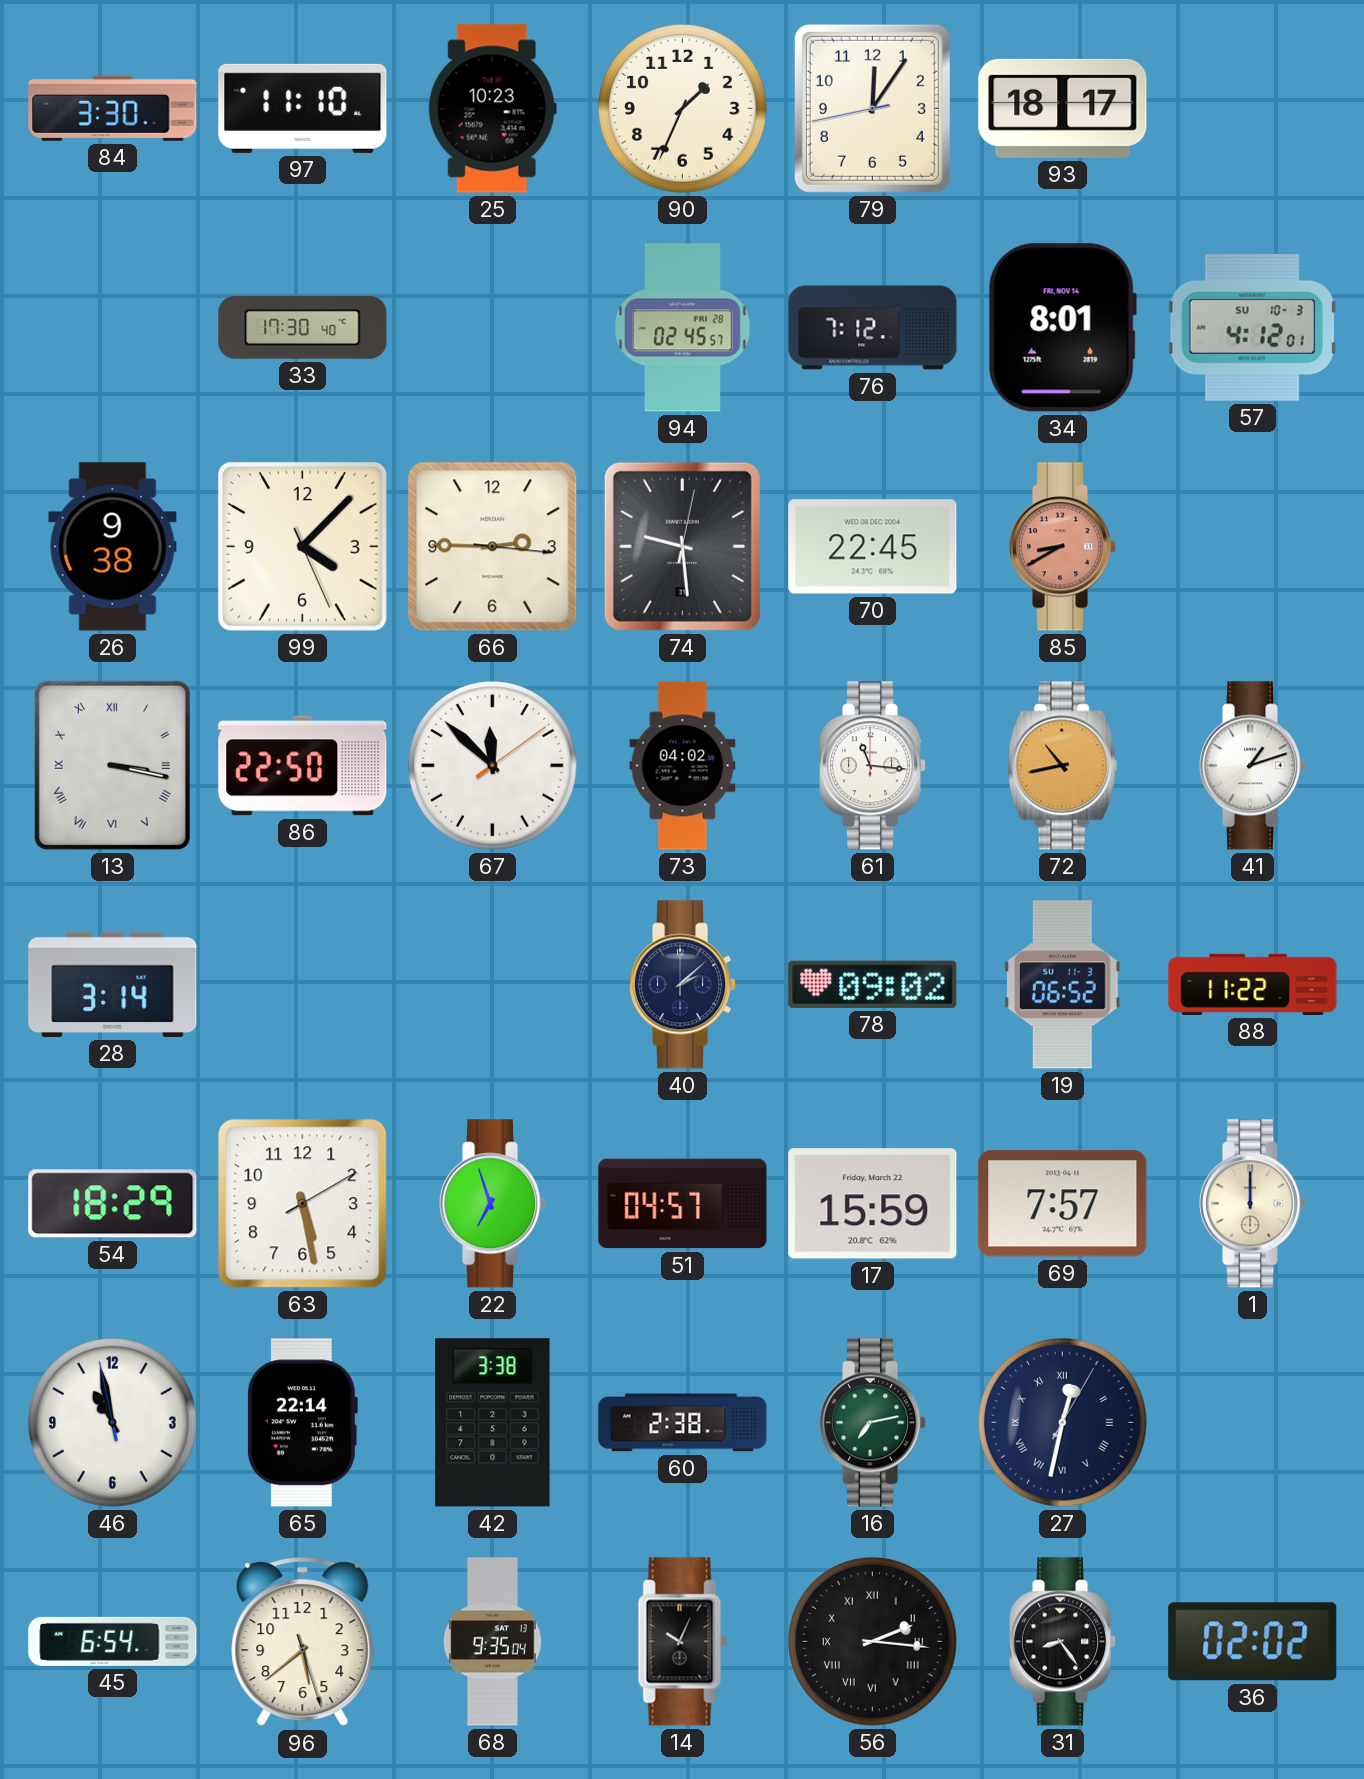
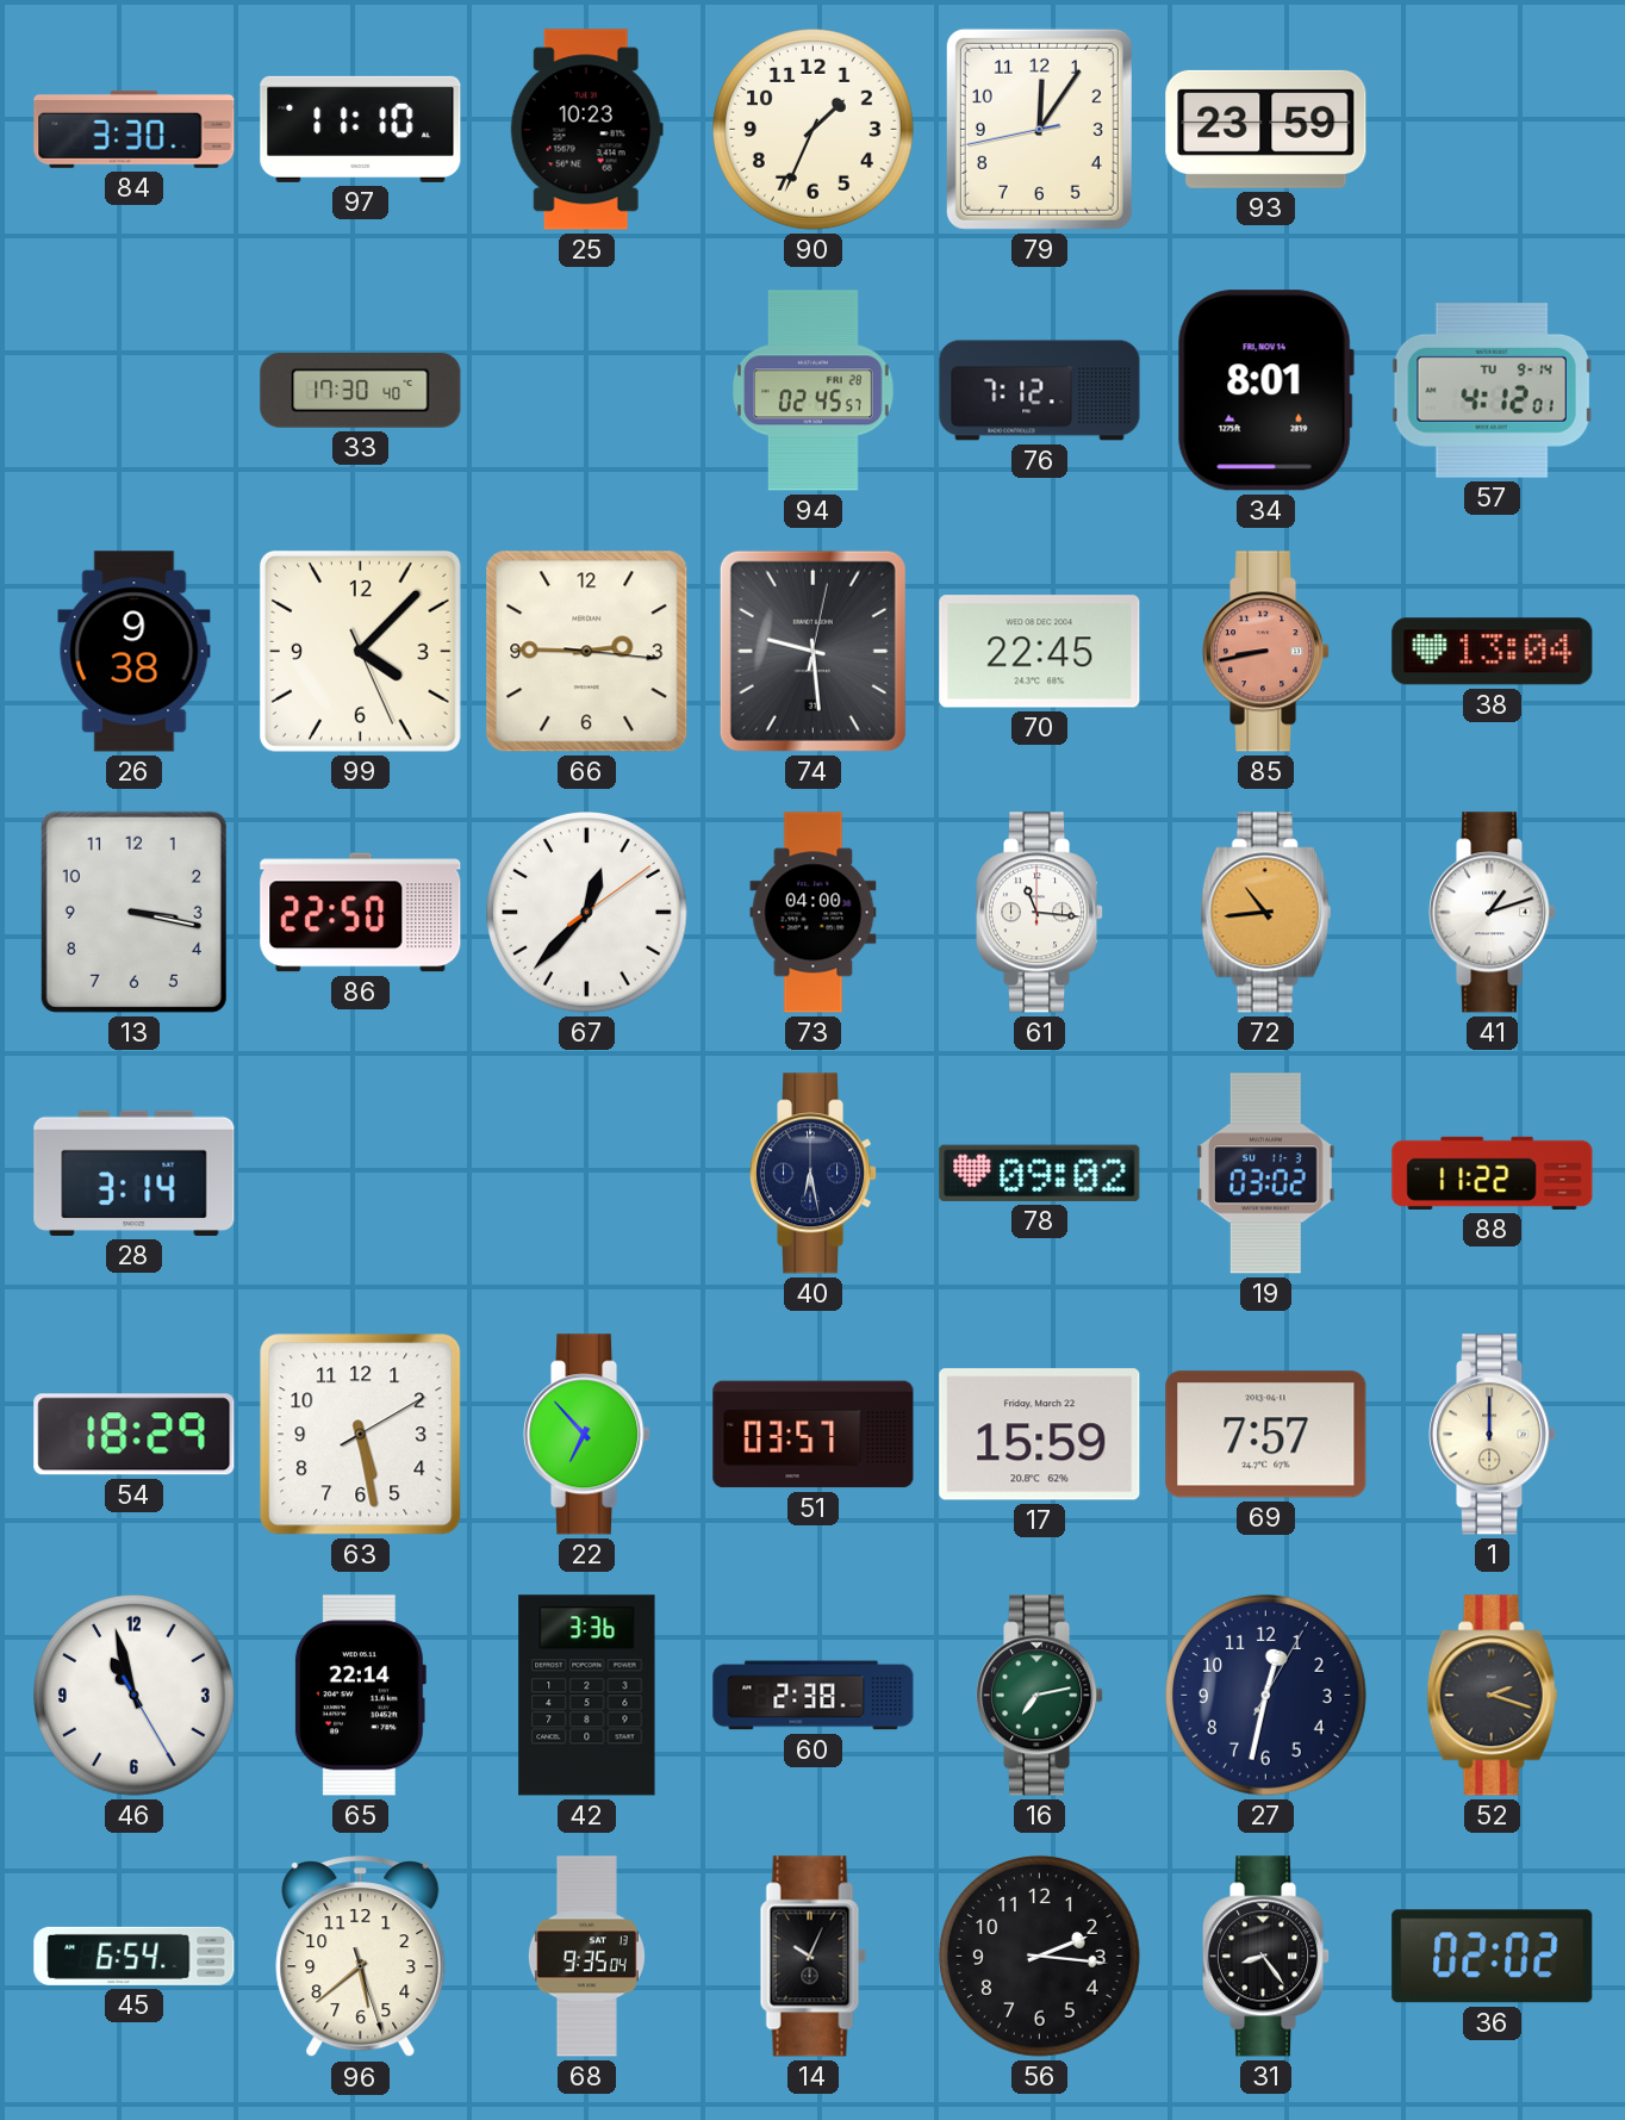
93: 18:17 -> 23:59 (1266, 129)
57 date: SU 10-3 -> TU 9-14 (1492, 391)
85: 8:40 -> 8:43 (1268, 652)
38: none -> 13:04 (1493, 652)
13 numerals: Roman -> Arabic (133, 912)
67: 11:52 -> 12:37 (587, 913)
73: 04:02 -> 04:00 (814, 913)
72: 10:43 -> 10:44 (1266, 913)
40: 2:08 -> 6:28 (815, 1174)
19: 06:52 -> 03:02 (1266, 1174)
22: 6:57 -> 6:53 (589, 1435)
51: 04:57 -> 03:57 (814, 1435)
46: 10:57:58 -> 10:57:25 (135, 1696)
42: 3:38 -> 3:36 (587, 1696)
27 numerals: Roman -> Arabic (1266, 1696)
52: none -> 2:18 (1493, 1696)
56 numerals: Roman -> Arabic (1040, 1957)
